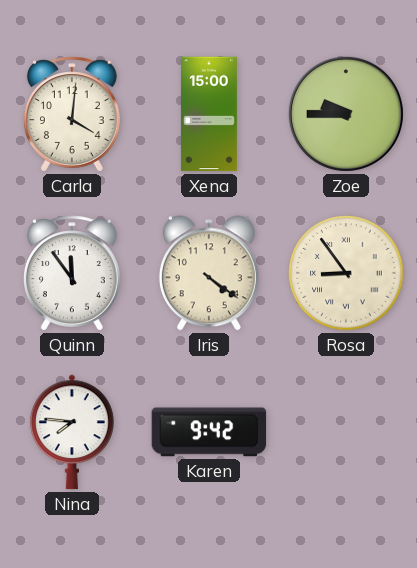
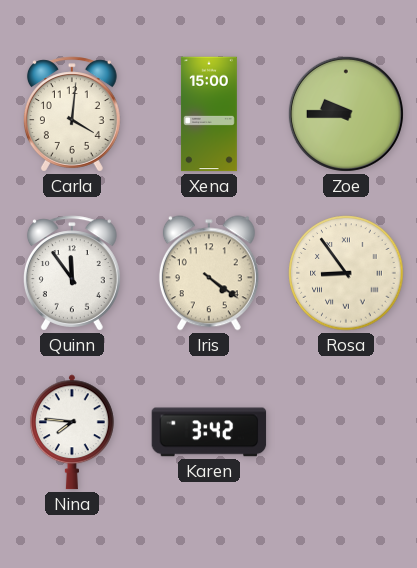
Karen: 9:42 -> 3:42 (209, 432)
